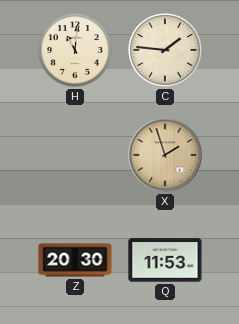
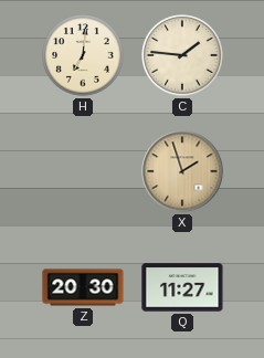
H: 11:01 -> 7:01 (83, 55)
Q: 11:53 -> 11:27 (182, 287)
